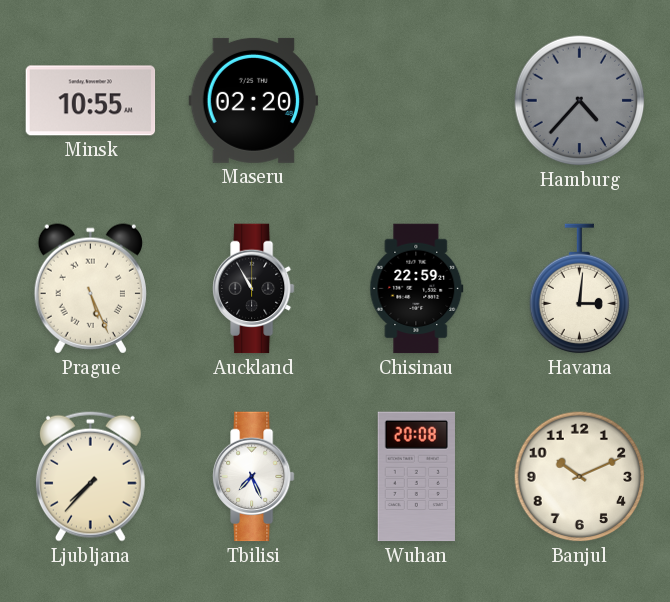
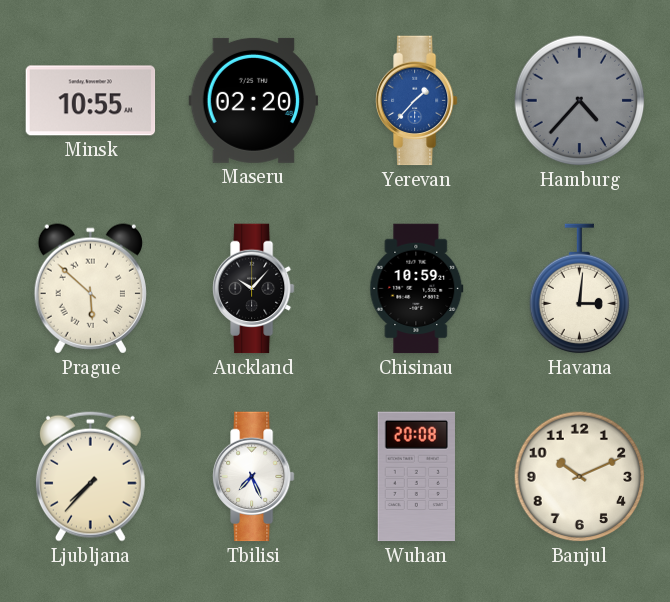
Yerevan: none -> 1:37 (417, 101)
Prague: 5:26 -> 5:52 (90, 289)
Auckland: 10:55 -> 10:07 (254, 289)
Chisinau: 22:59 -> 10:59 (417, 289)
